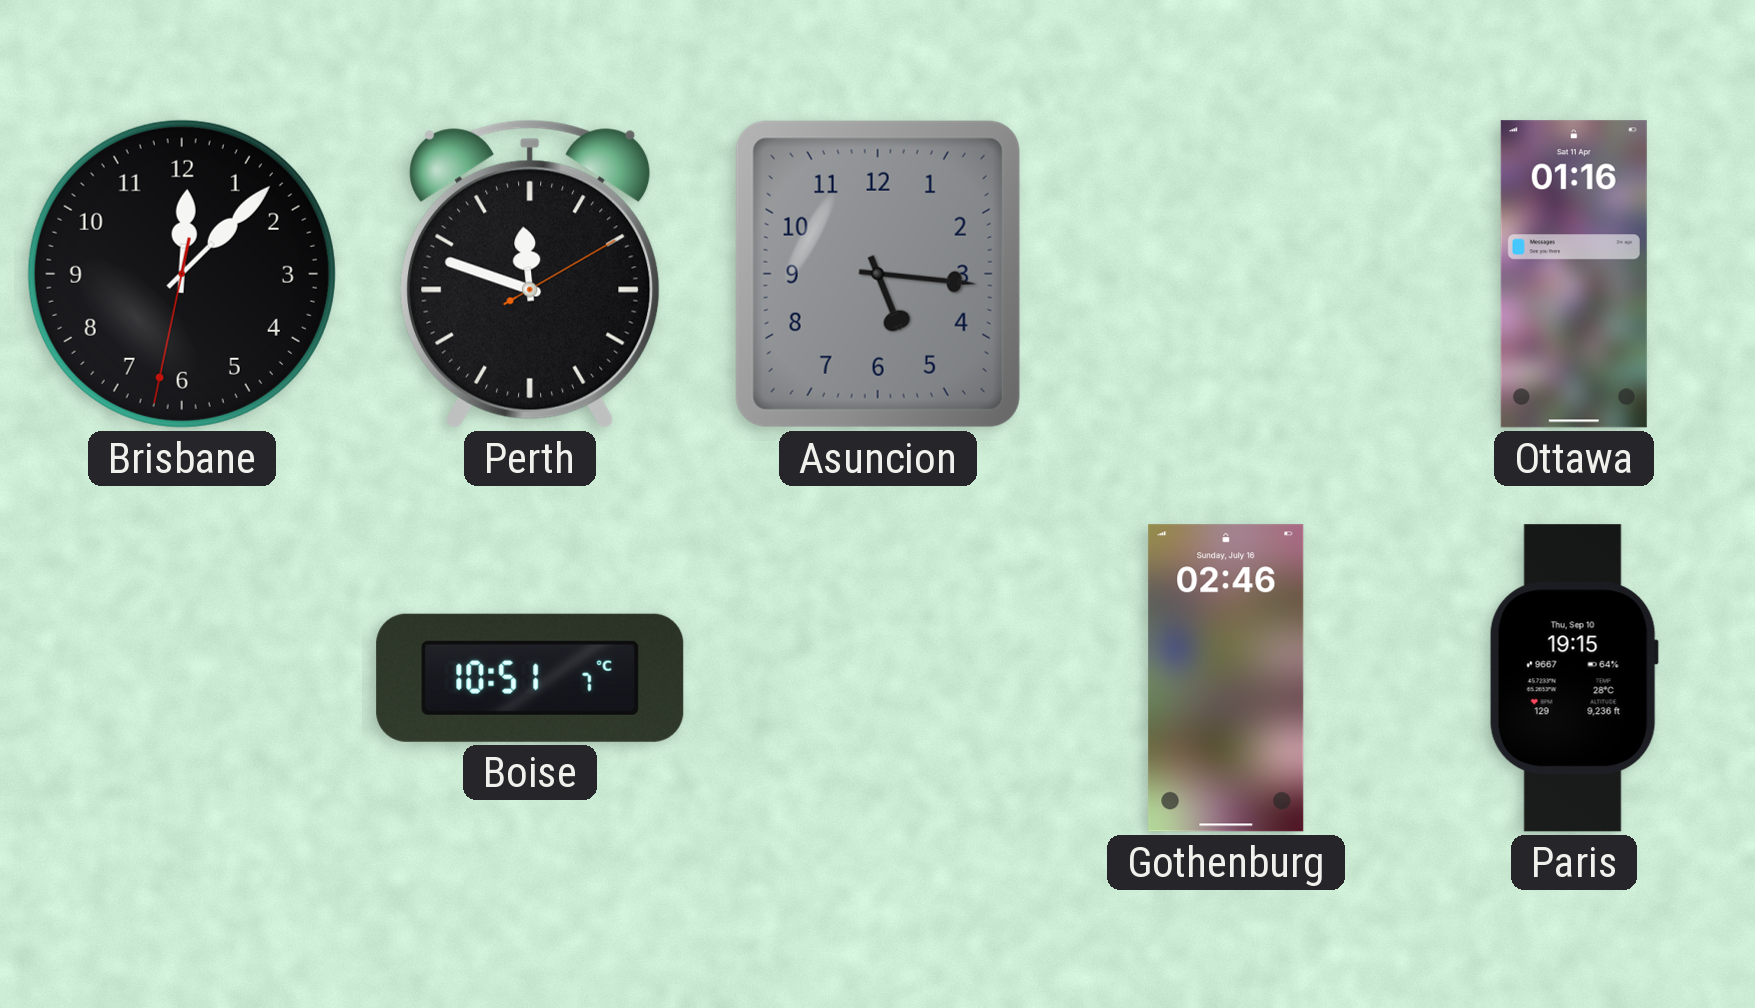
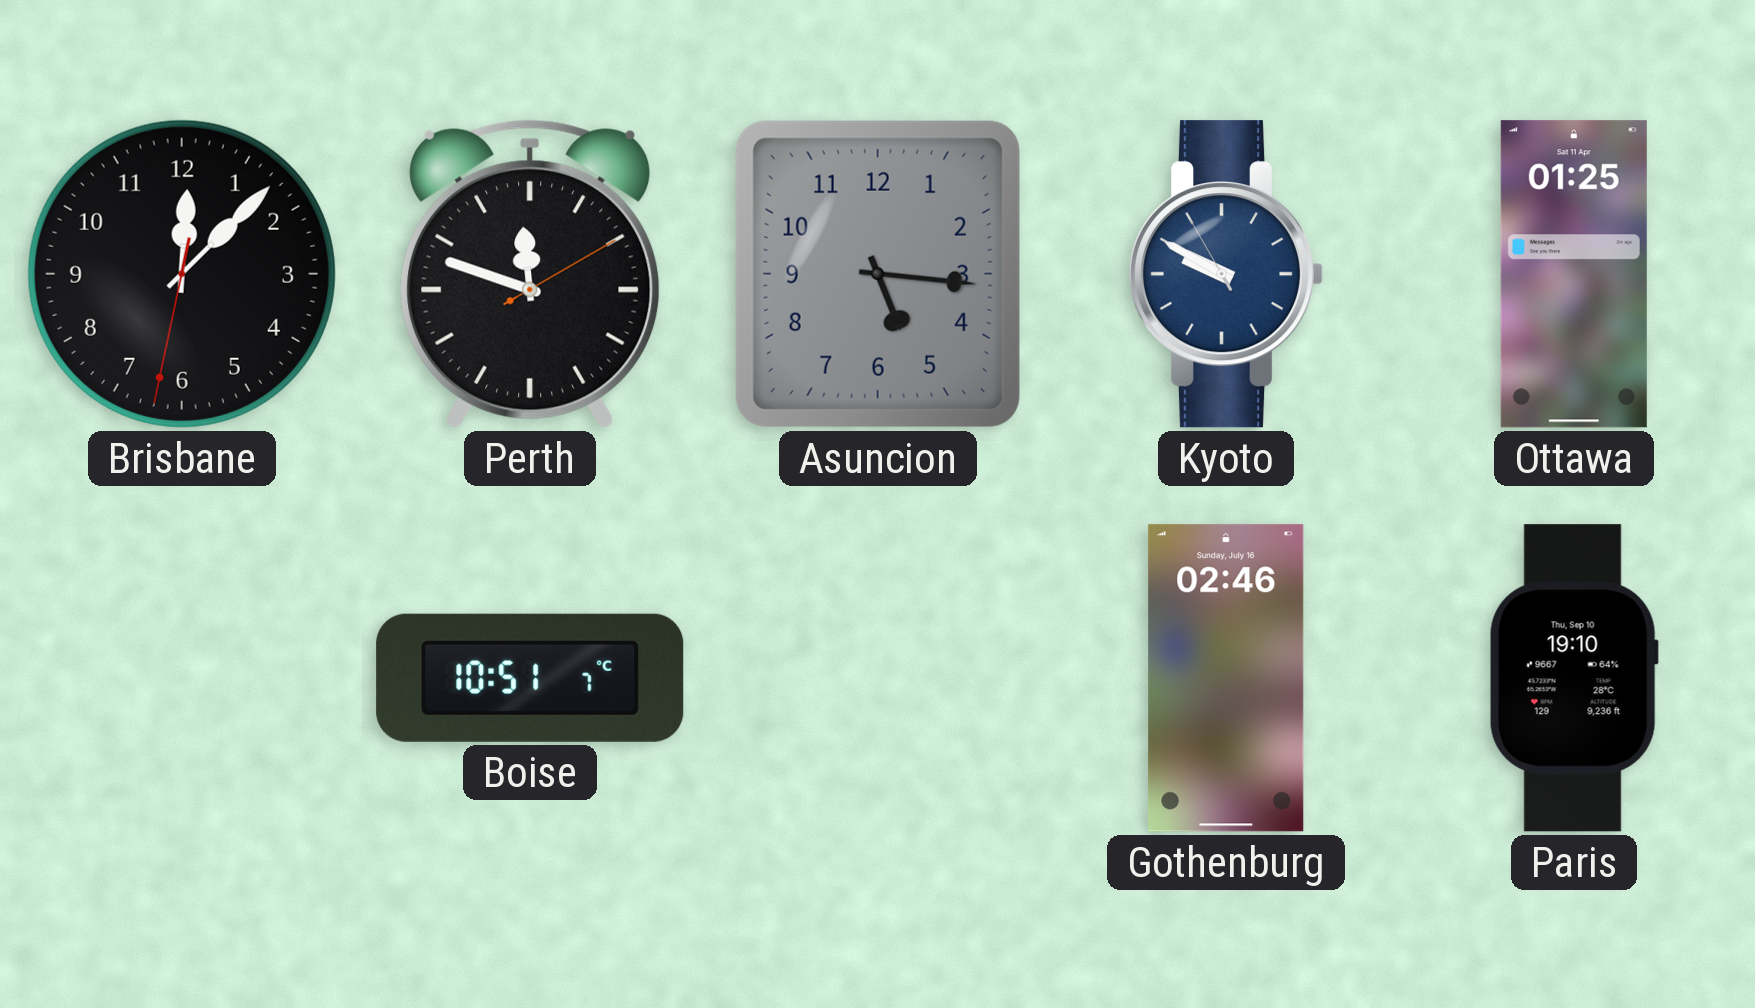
Kyoto: none -> 9:49 (1226, 274)
Ottawa: 01:16 -> 01:25 (1574, 274)
Paris: 19:15 -> 19:10 (1574, 678)
